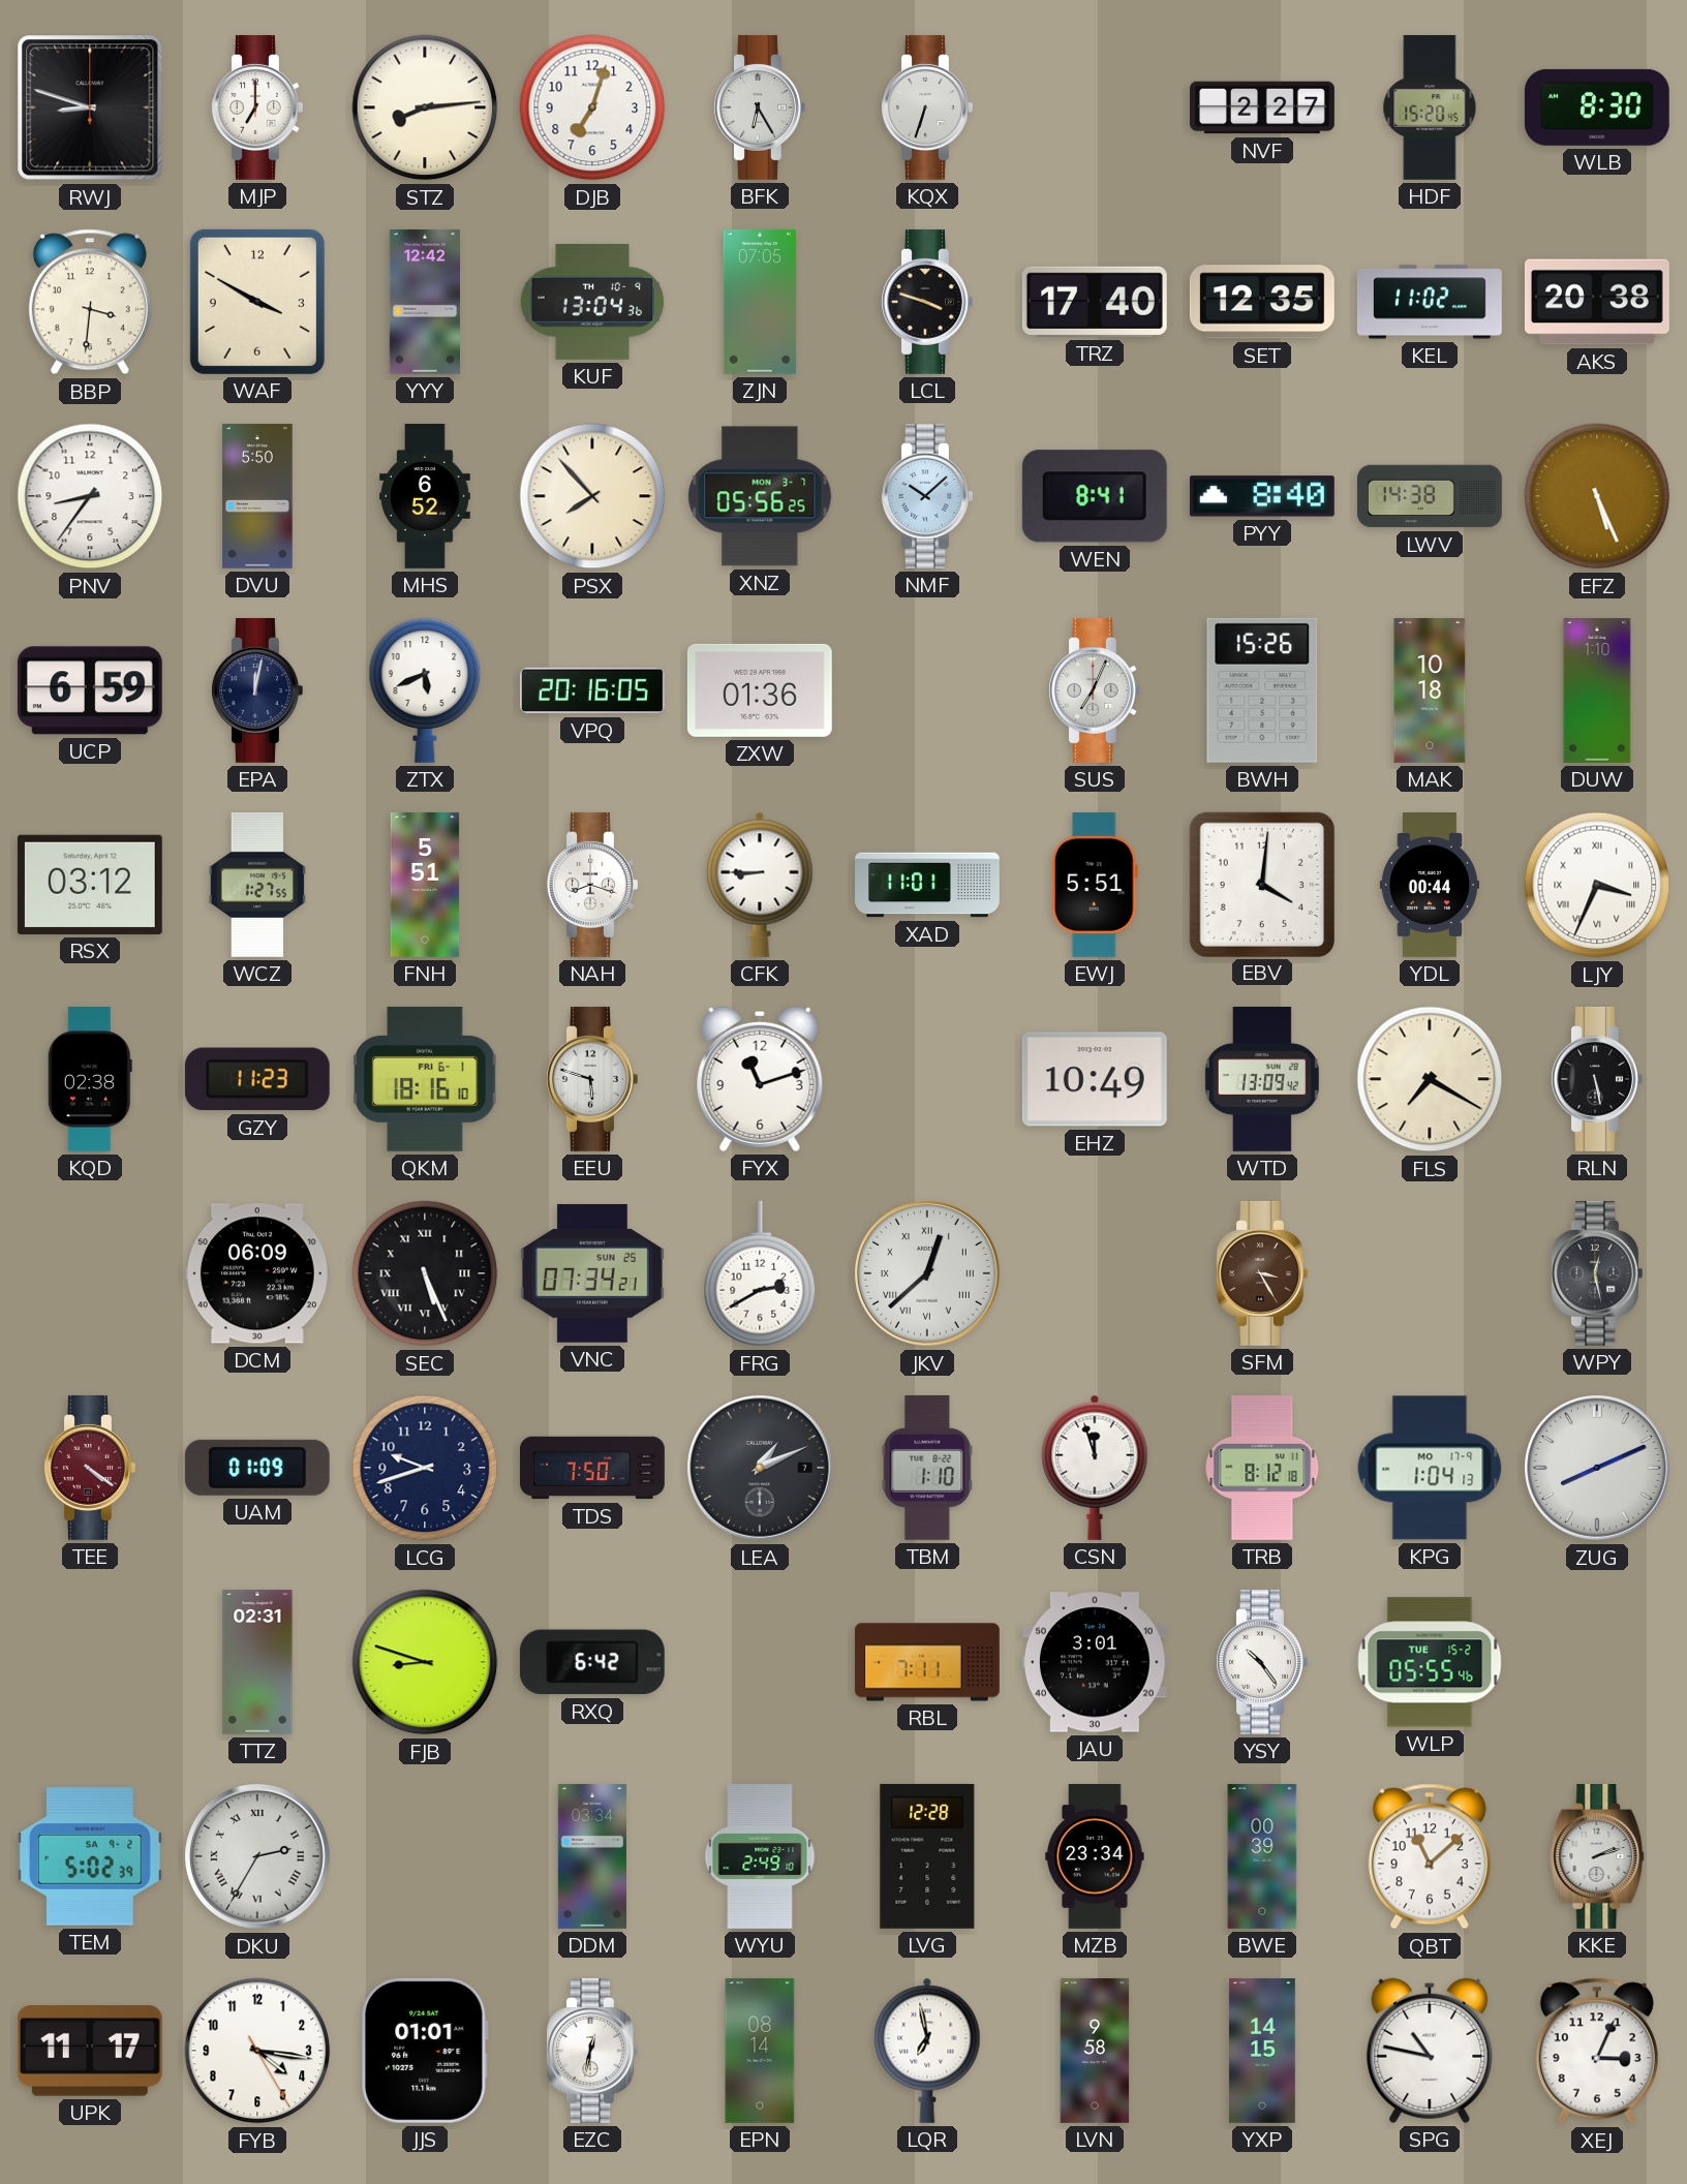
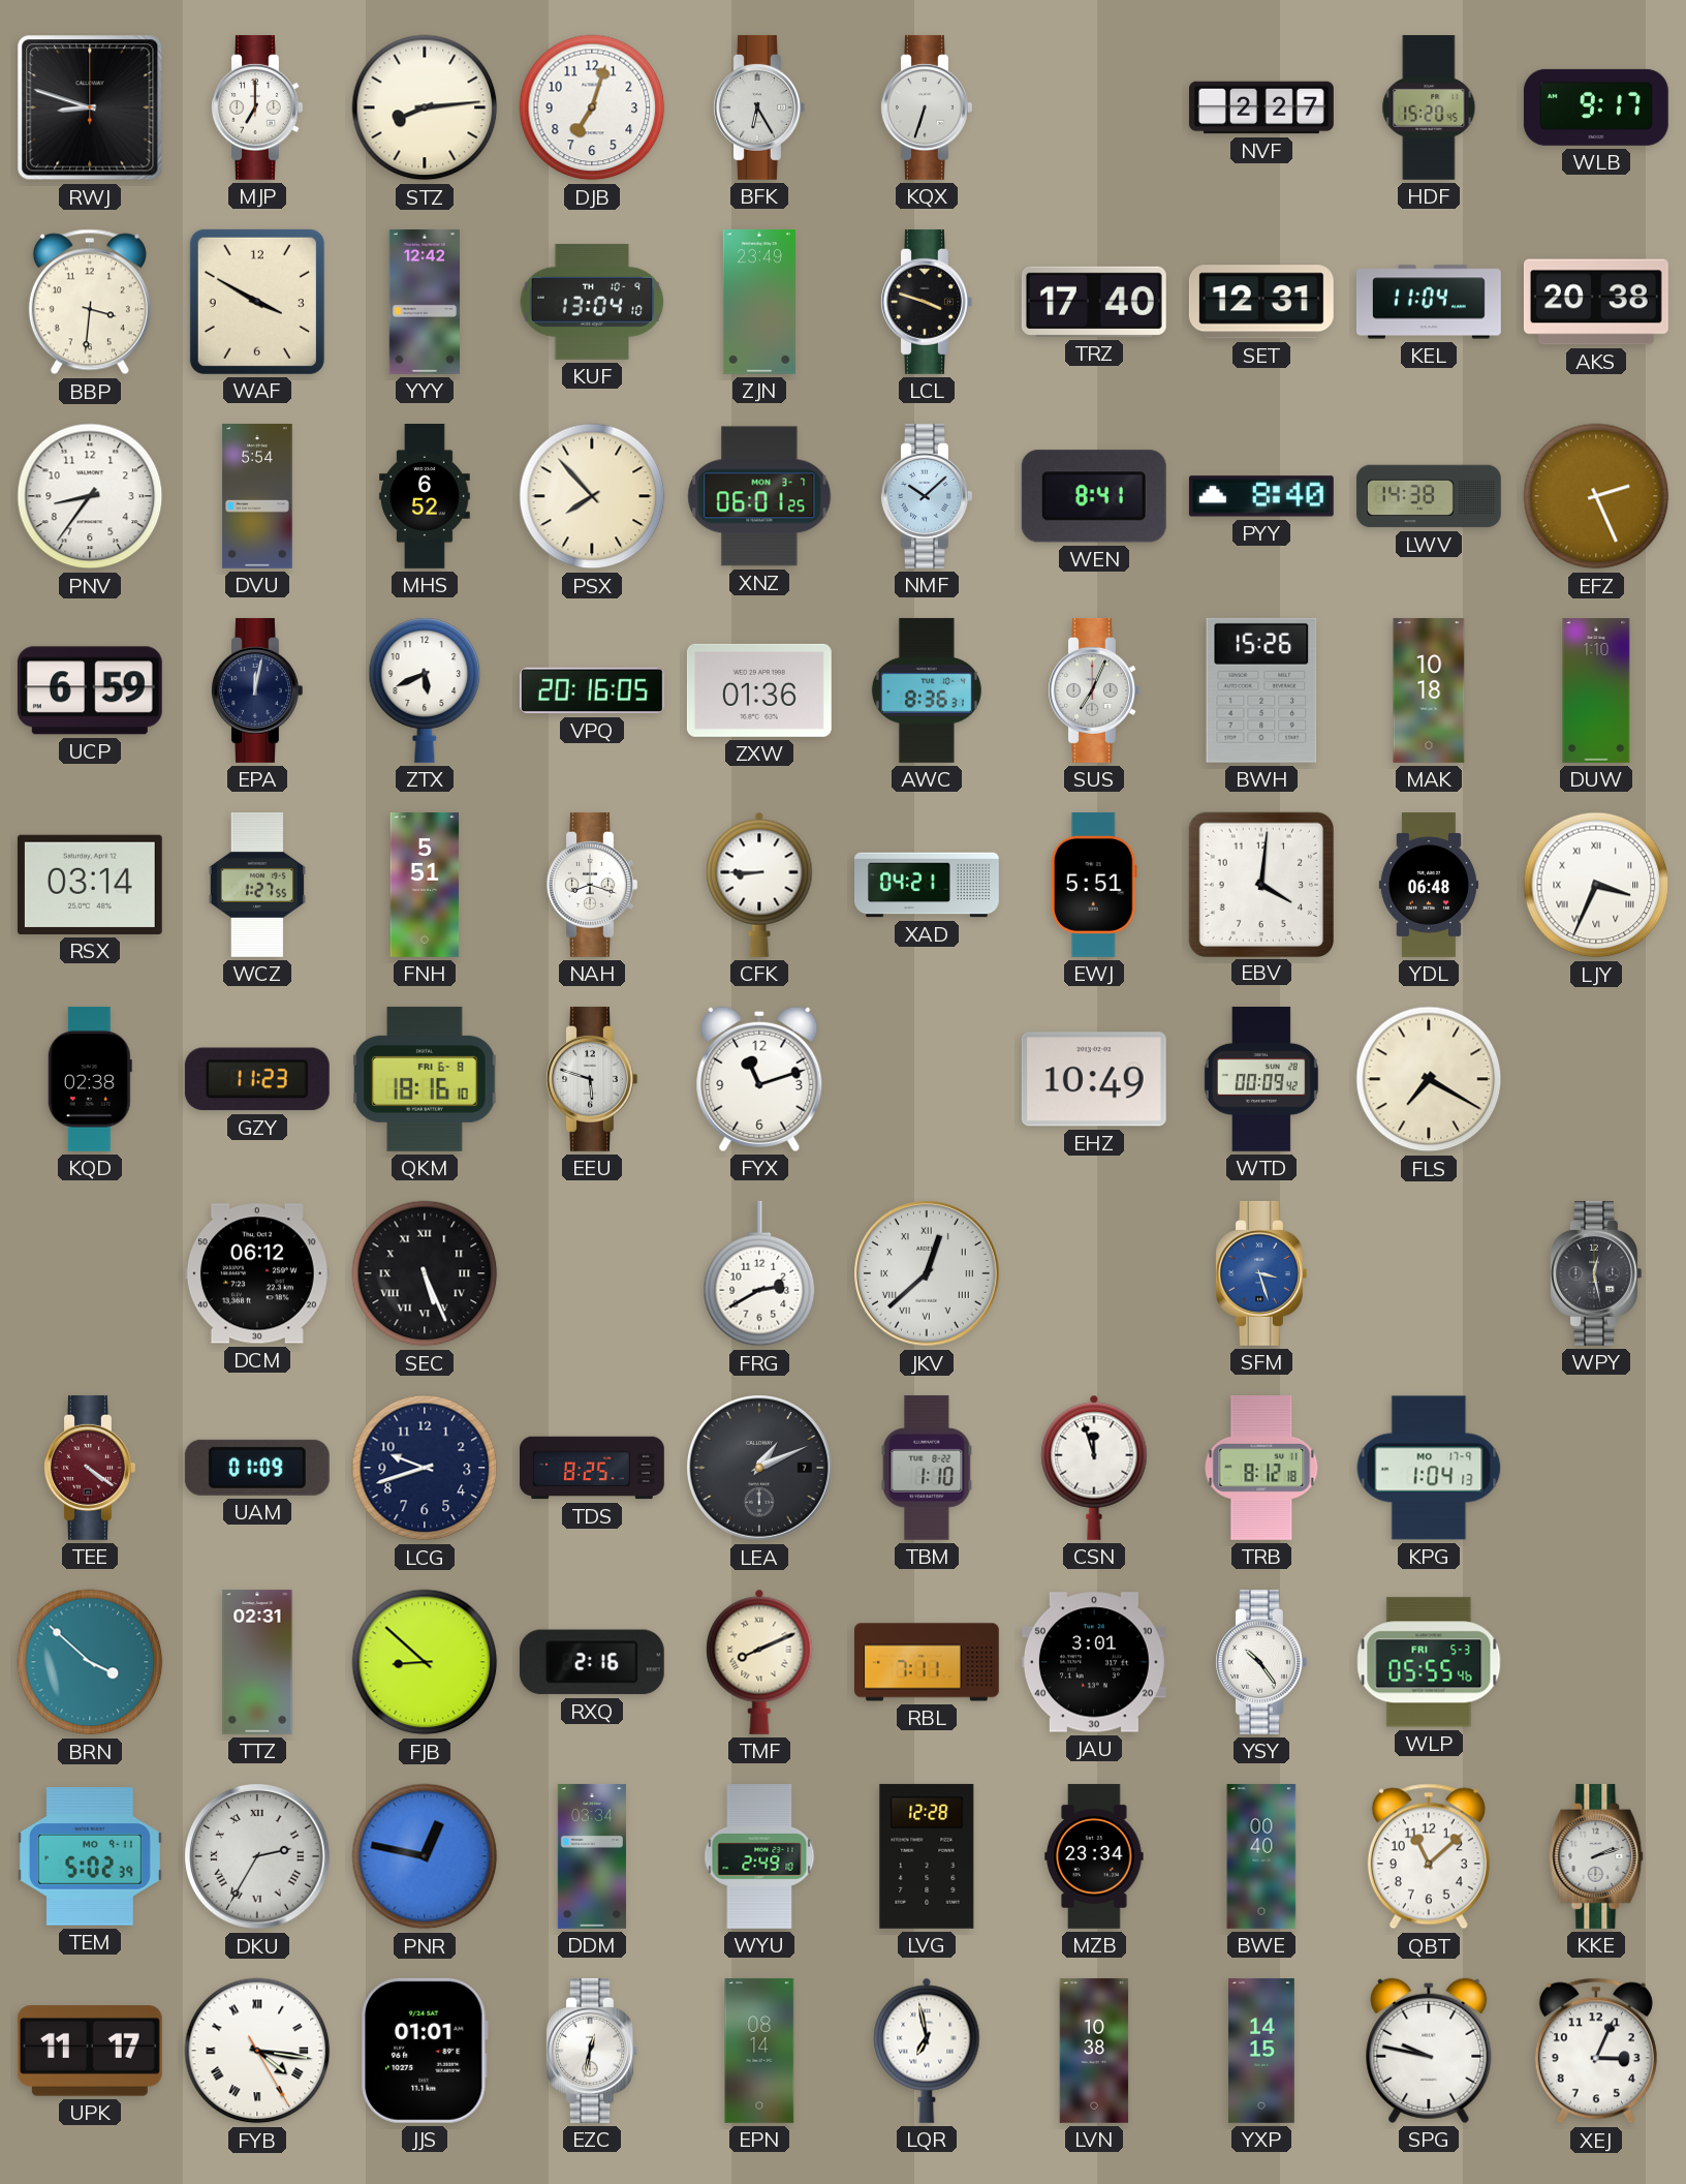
WLB: 8:30 -> 9:17 (1596, 107)
KUF: 13:04:36 -> 13:04:10 (592, 302)
ZJN: 07:05 -> 23:49 (759, 302)
SET: 12:35 -> 12:31 (1261, 302)
KEL: 11:02 -> 11:04 (1429, 302)
DVU: 5:50 -> 5:54 (257, 496)
XNZ: 05:56 -> 06:01 (759, 496)
EFZ: 5:26 -> 2:26 (1596, 496)
AWC: none -> 8:36 (927, 690)
RSX: 03:12 -> 03:14 (90, 885)
XAD: 11:01 -> 04:21 (928, 885)
YDL: 00:44 -> 06:48 (1429, 886)
QKM date: FRI 6-1 -> FRI 6-8 (425, 1079)
WTD: 13:09 -> 00:09 (1261, 1079)
RLN: 5:28 -> none (1597, 1079)
DCM: 06:09 -> 06:12 (257, 1273)
VNC: 07:34 -> none (592, 1273)
SFM: 3:25 -> 3:27 (1261, 1273)
SFM dial: brown -> blue (1261, 1273)
TDS: 7:50 -> 8:25 (593, 1468)
ZUG: 8:11 -> none (1598, 1469)
BRN: none -> 3:52 (90, 1662)
FJB: 8:48 -> 8:52 (425, 1662)
RXQ: 6:42 -> 2:16 (592, 1662)
TMF: none -> 8:11 (759, 1662)
WLP date: TUE 15-2 -> FRI 5-3 (1429, 1662)
TEM date: SA 9-2 -> MO 9-11 (90, 1856)
PNR: none -> 12:47 (425, 1856)
BWE: 00:39 -> 00:40 (1261, 1856)
FYB numerals: Arabic -> Roman (257, 2051)
LVN: 9:58 -> 10:38 (1094, 2051)
SPG: 10:47 -> 9:47 (1429, 2051)
